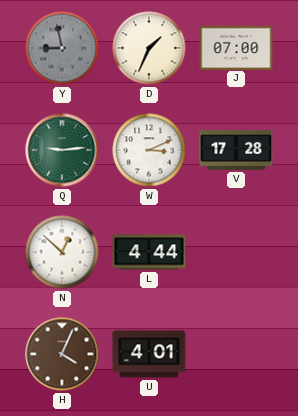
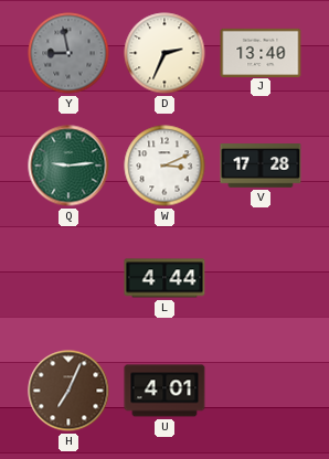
D: 1:34 -> 2:34 (164, 53)
J: 07:00 -> 13:40 (261, 52)
N: 12:52 -> none (62, 252)
H: 4:04 -> 7:04 (68, 391)
